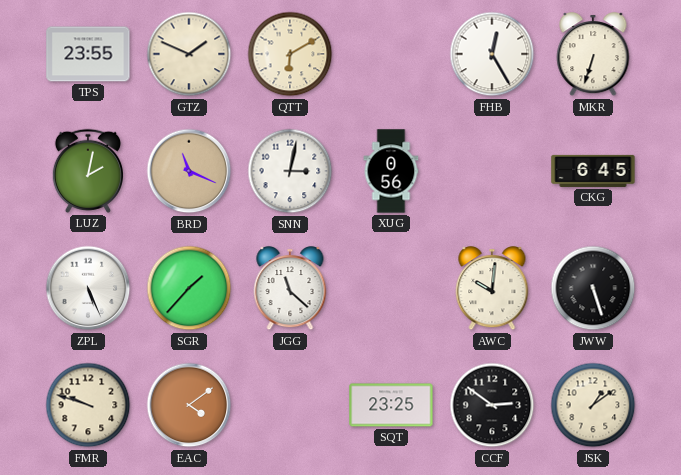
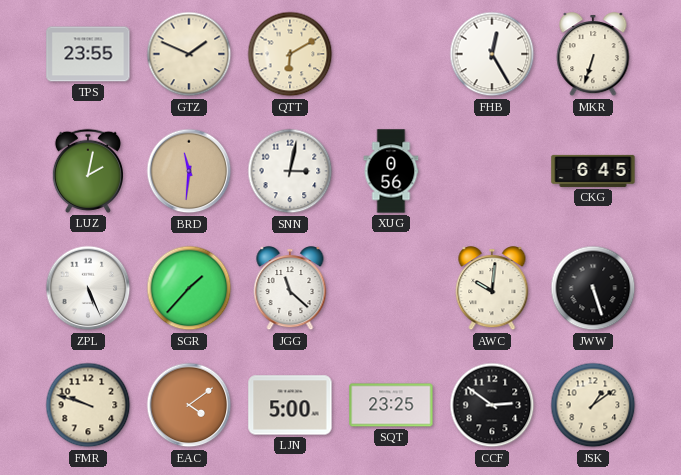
BRD: 11:19 -> 11:31 (189, 171)
LJN: none -> 5:00 (290, 405)
